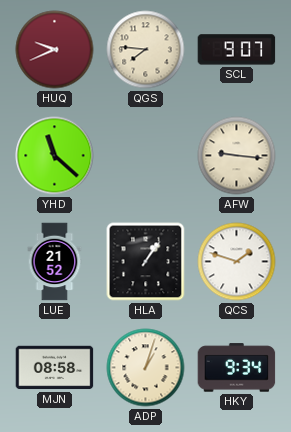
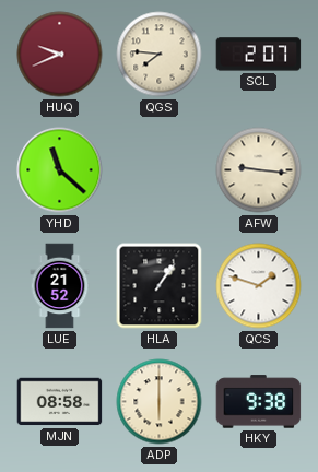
SCL: 9:07 -> 2:07 (259, 55)
ADP: 1:03 -> 6:00 (160, 402)
HKY: 9:34 -> 9:38 (259, 402)
